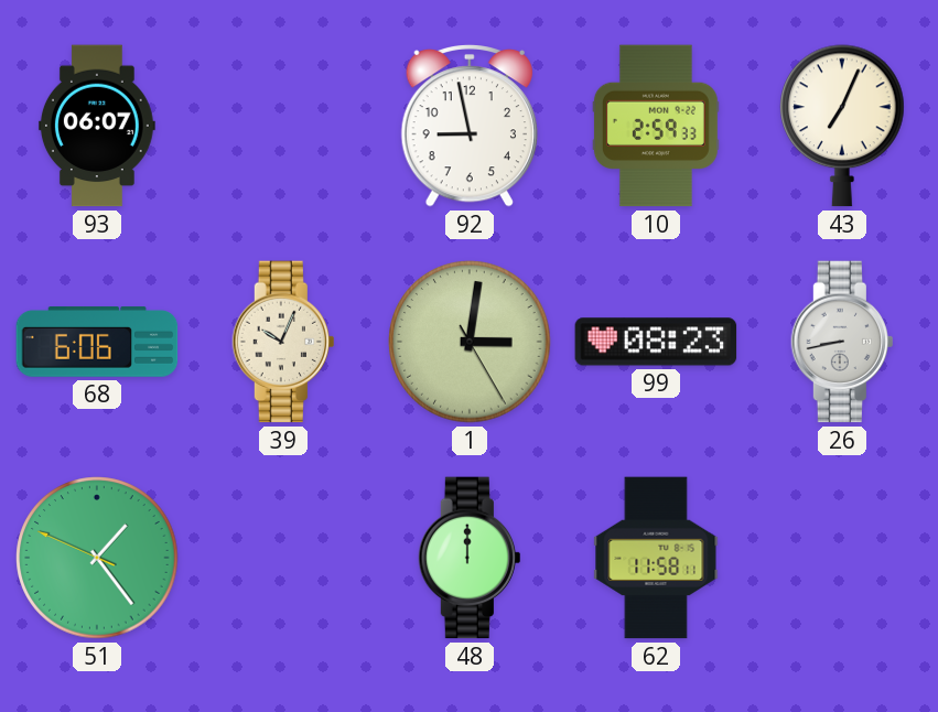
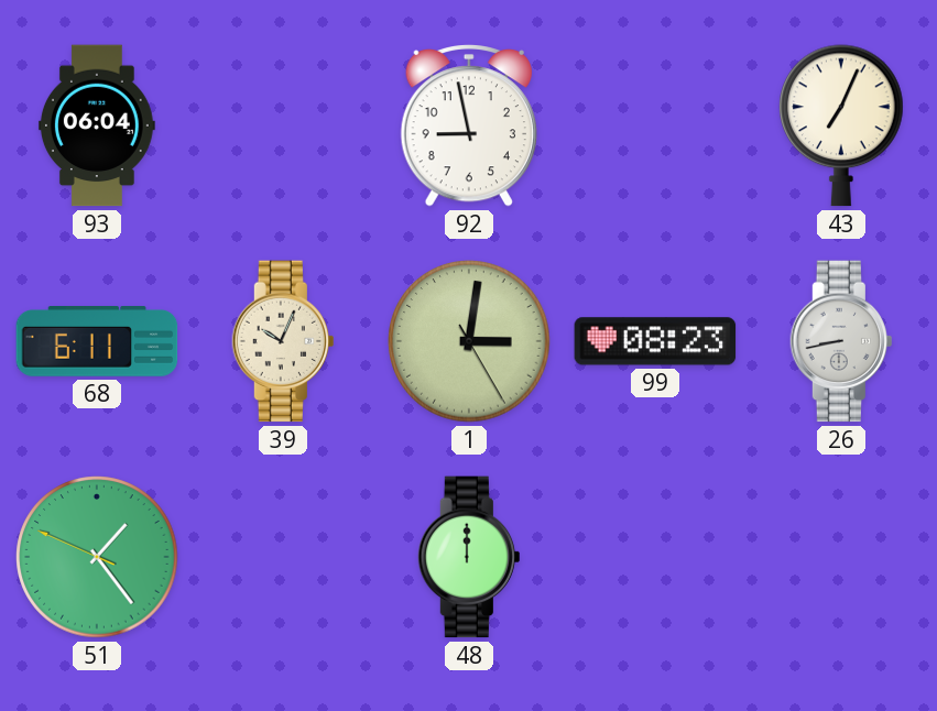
93: 06:07 -> 06:04 (97, 125)
10: 2:59 -> none (656, 126)
68: 6:06 -> 6:11 (97, 342)
62: 11:58 -> none (656, 558)
